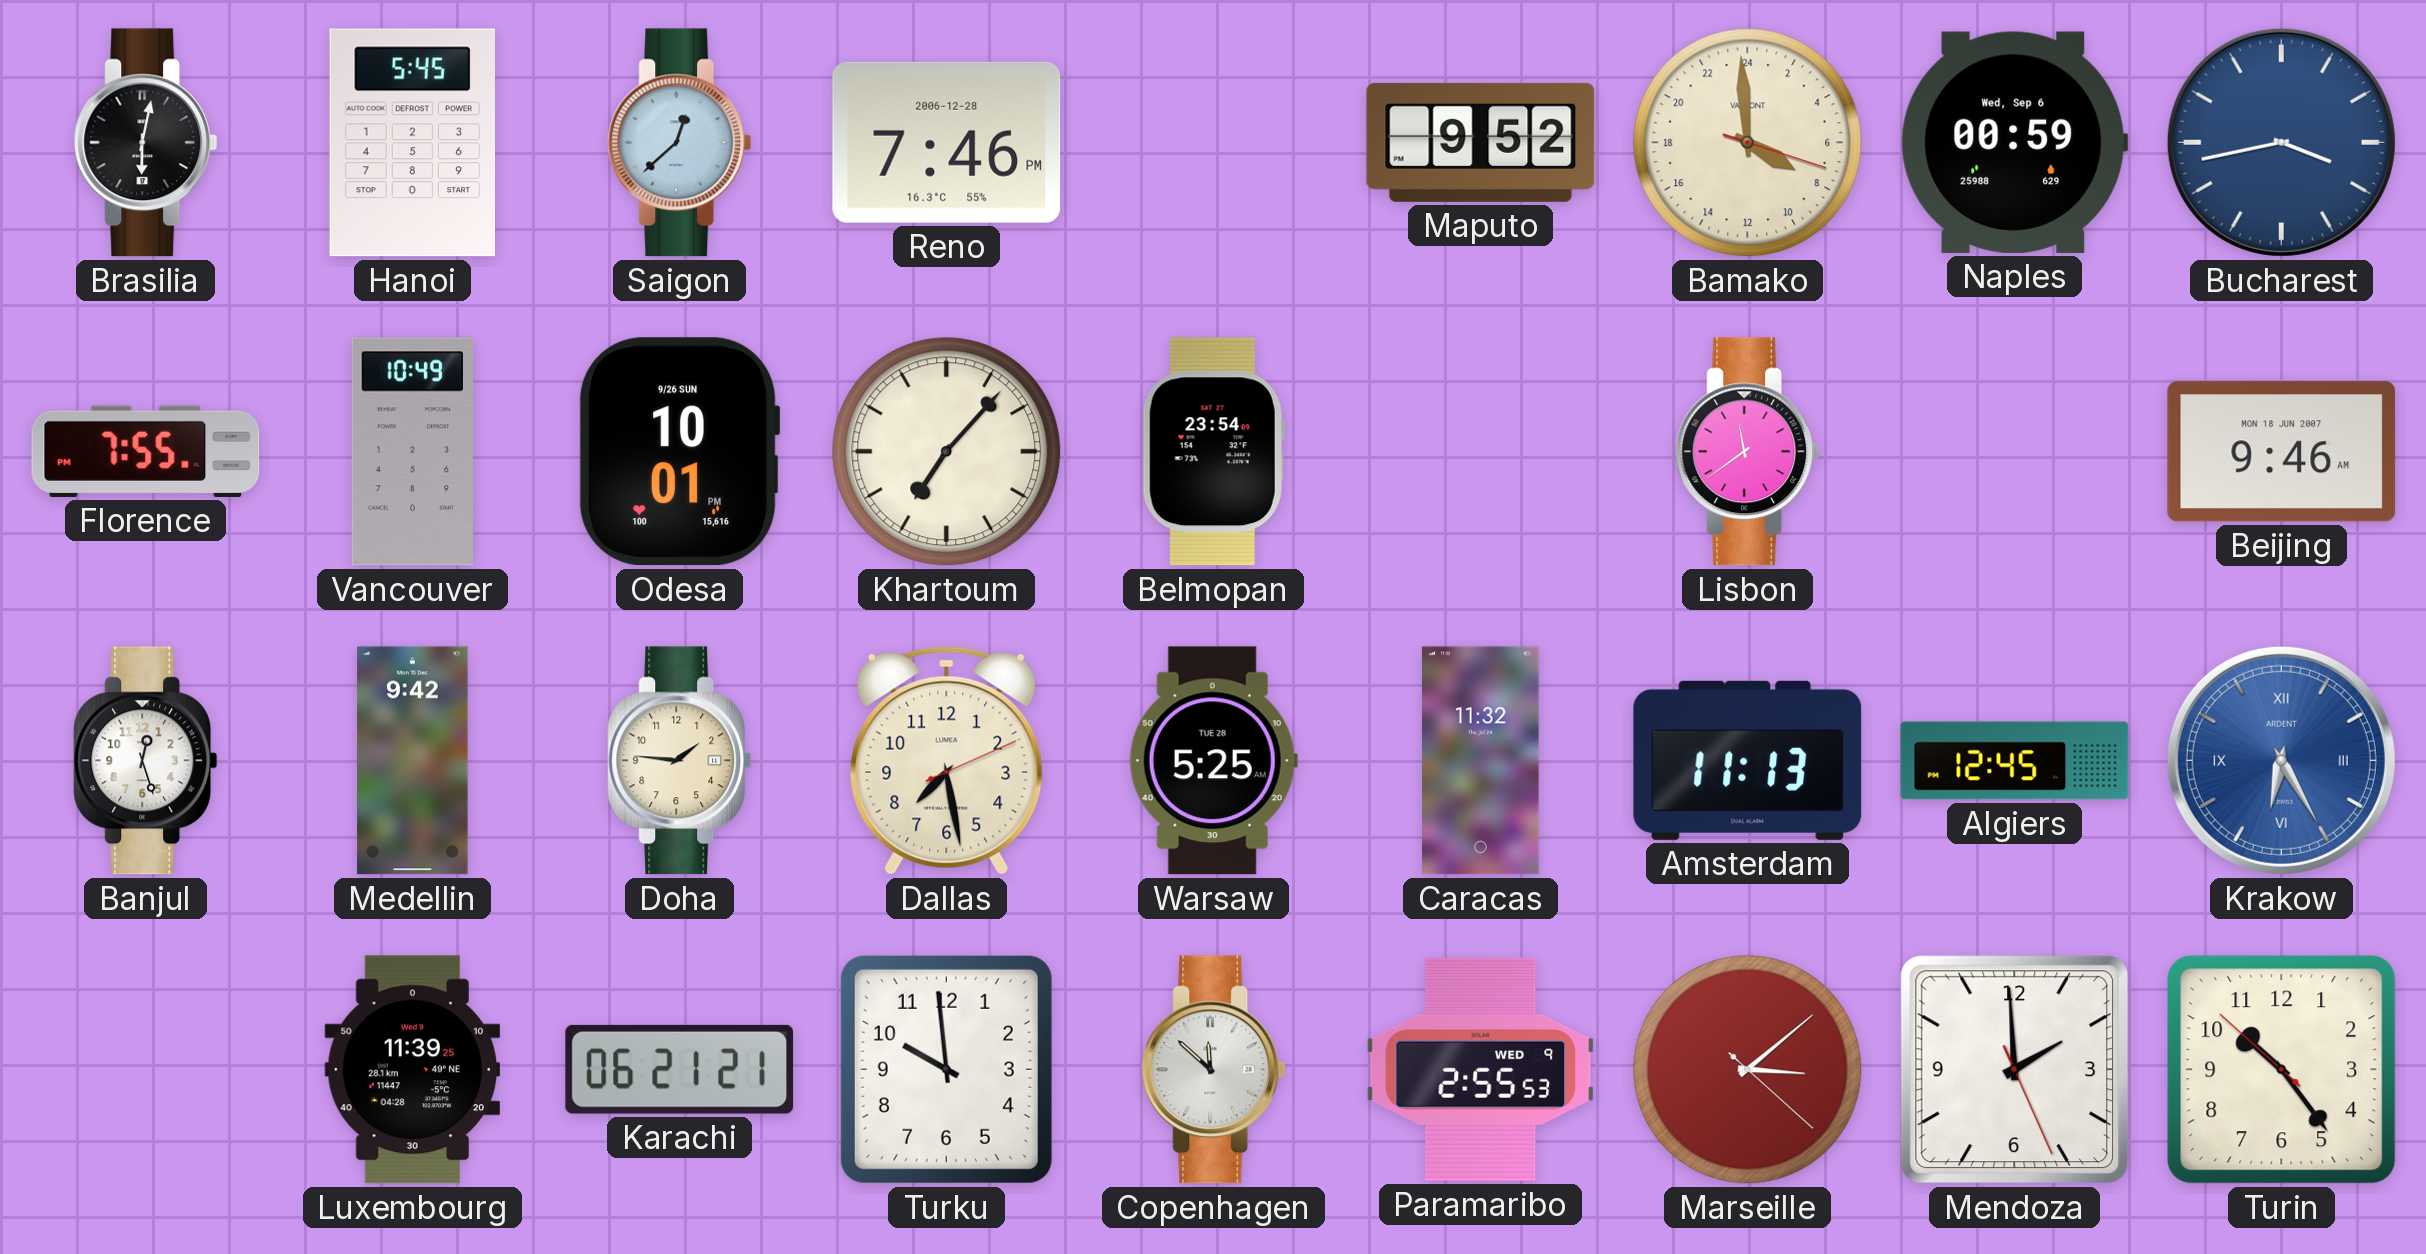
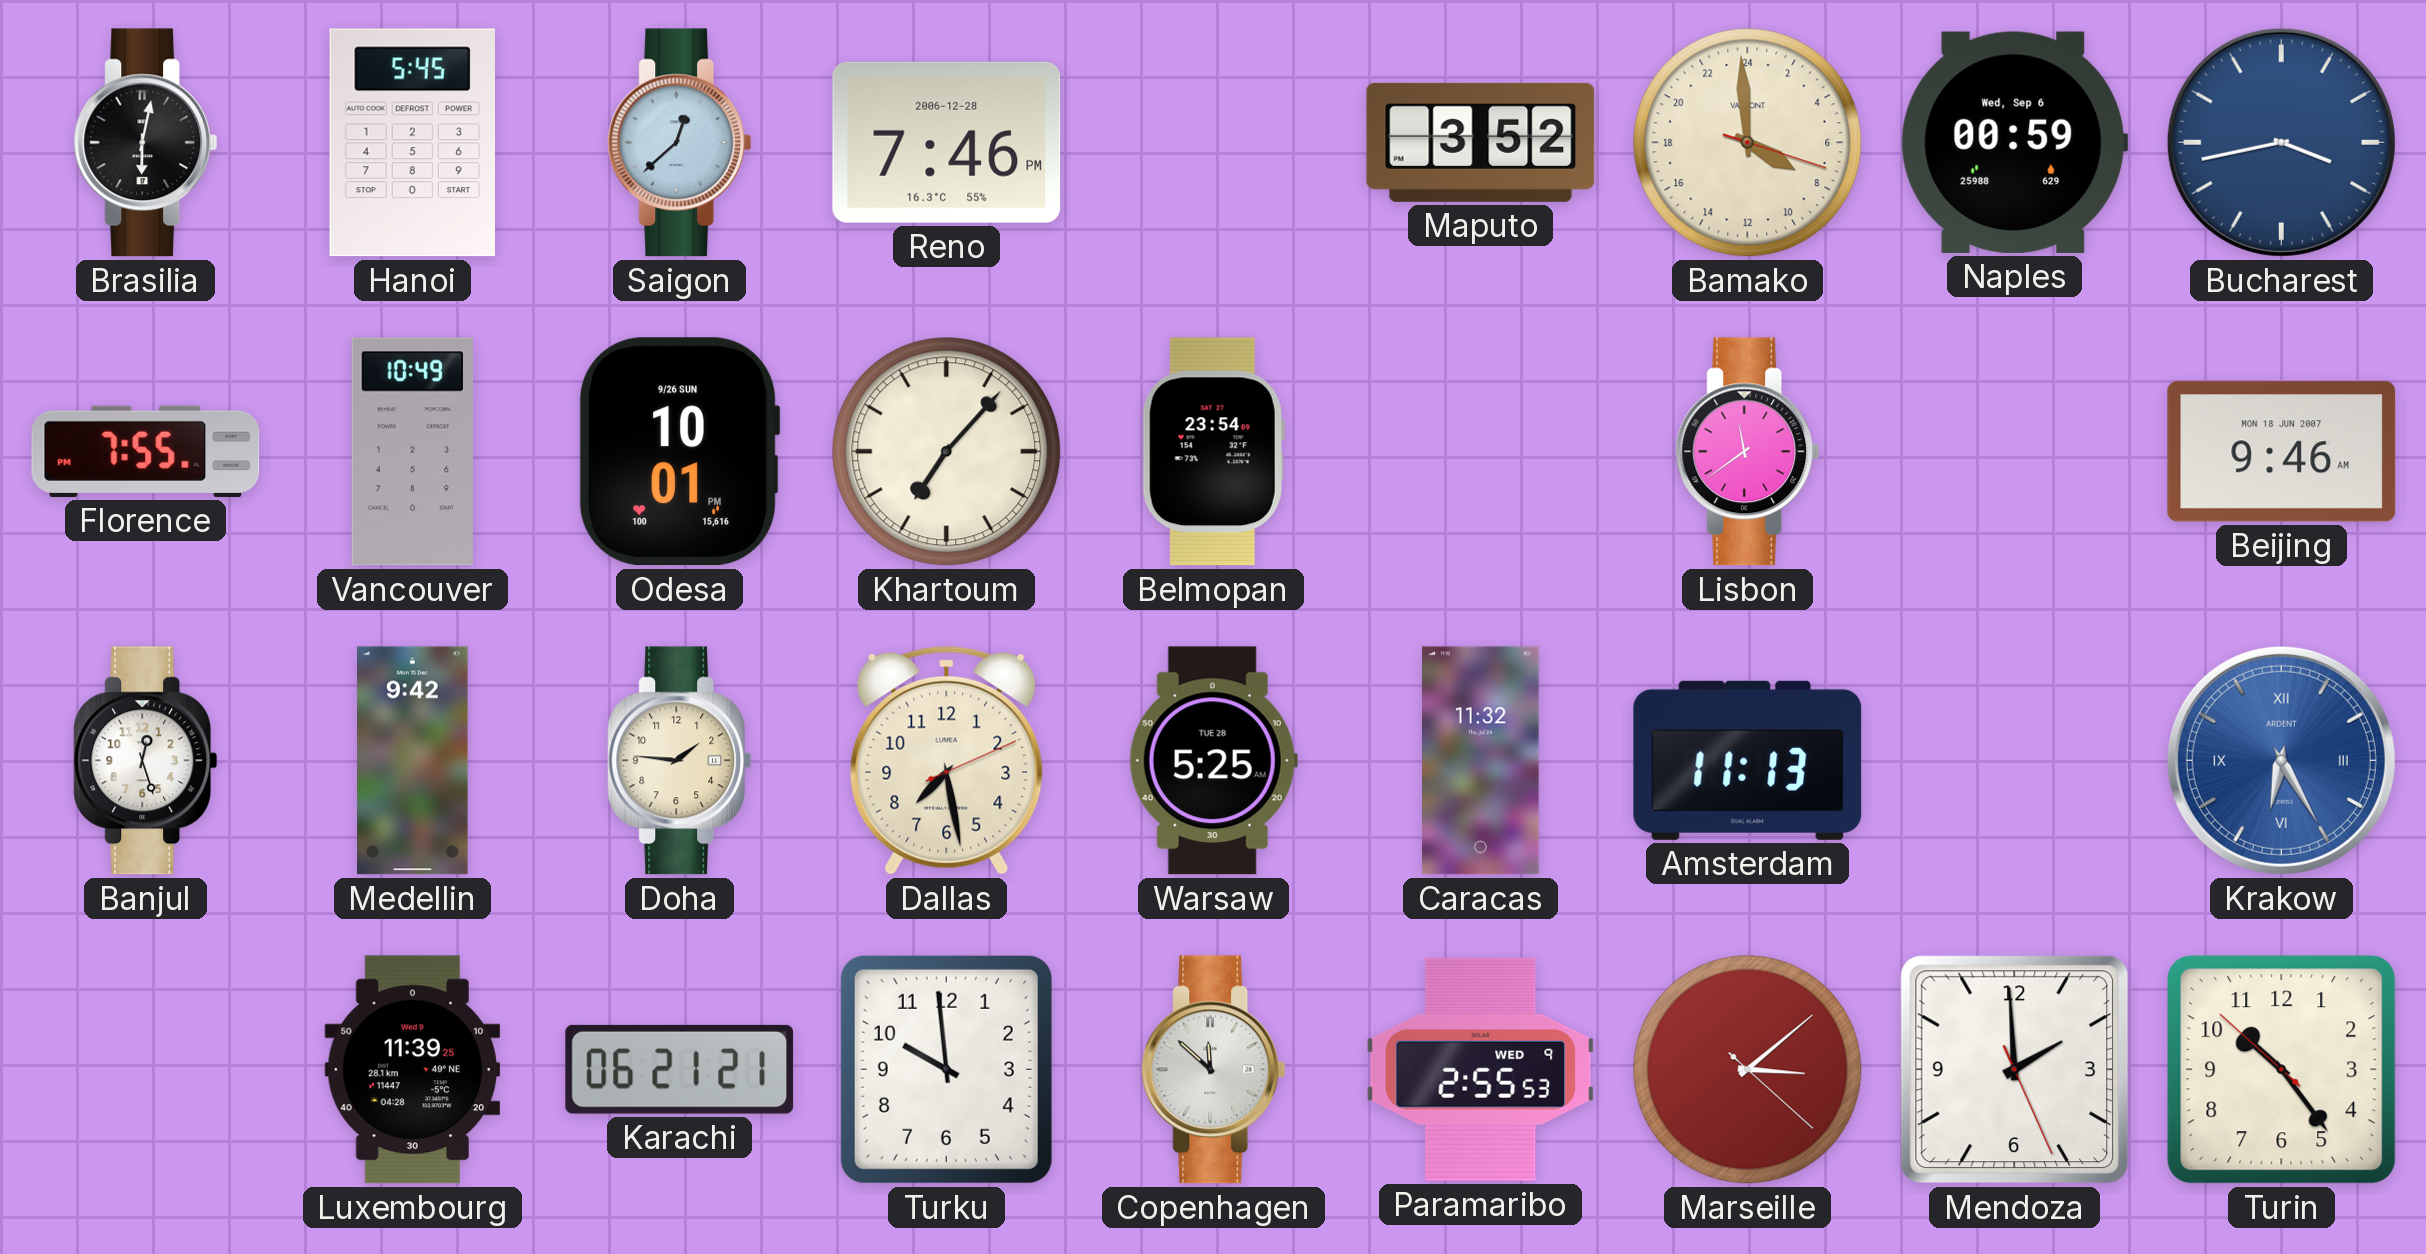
Maputo: 9:52 -> 3:52 (1481, 142)
Algiers: 12:45 -> none (2015, 761)
